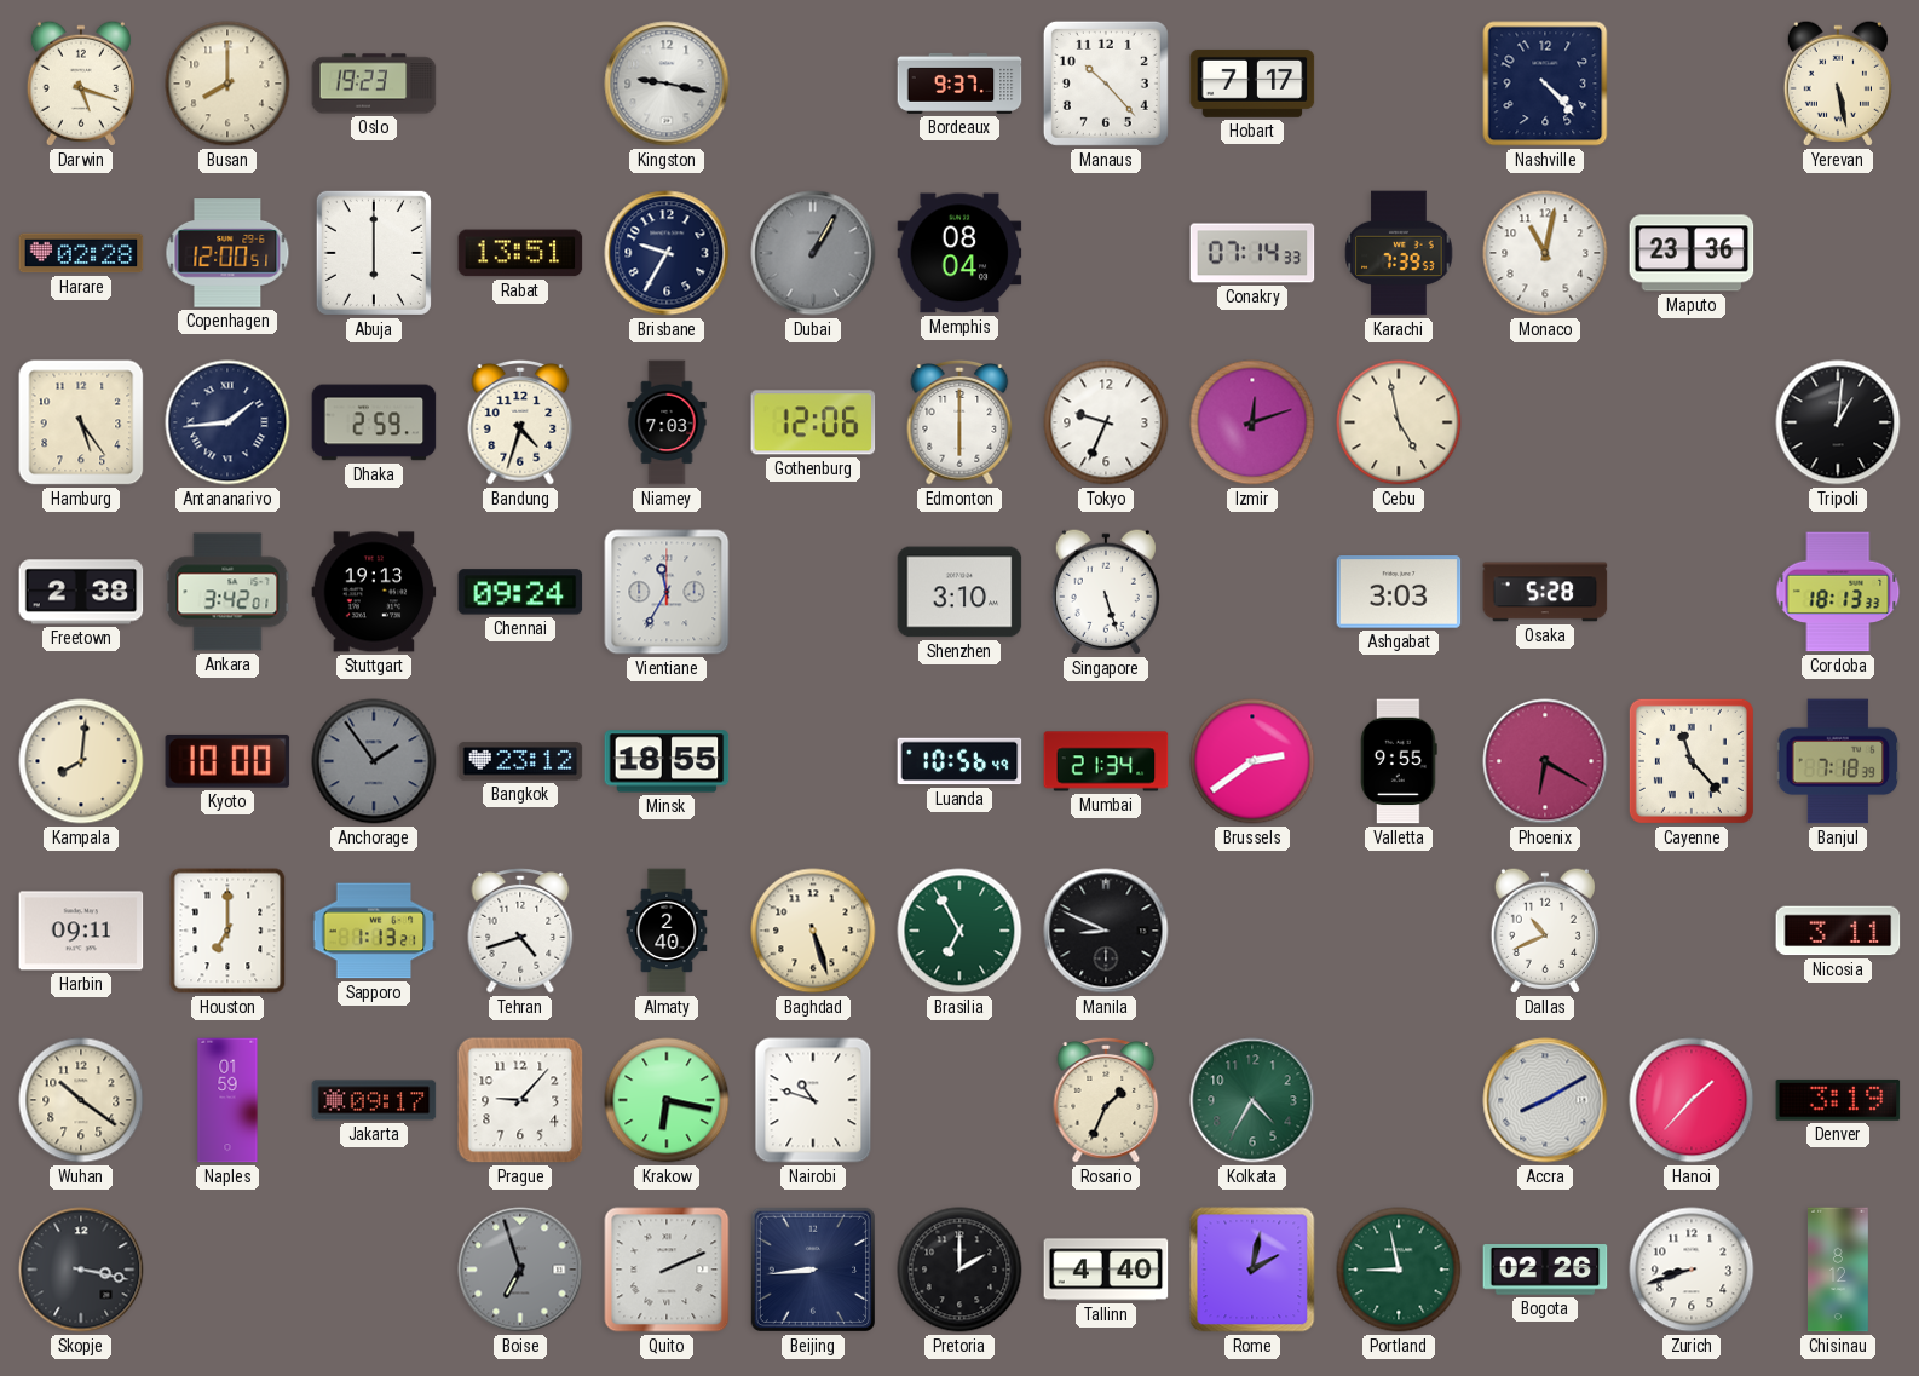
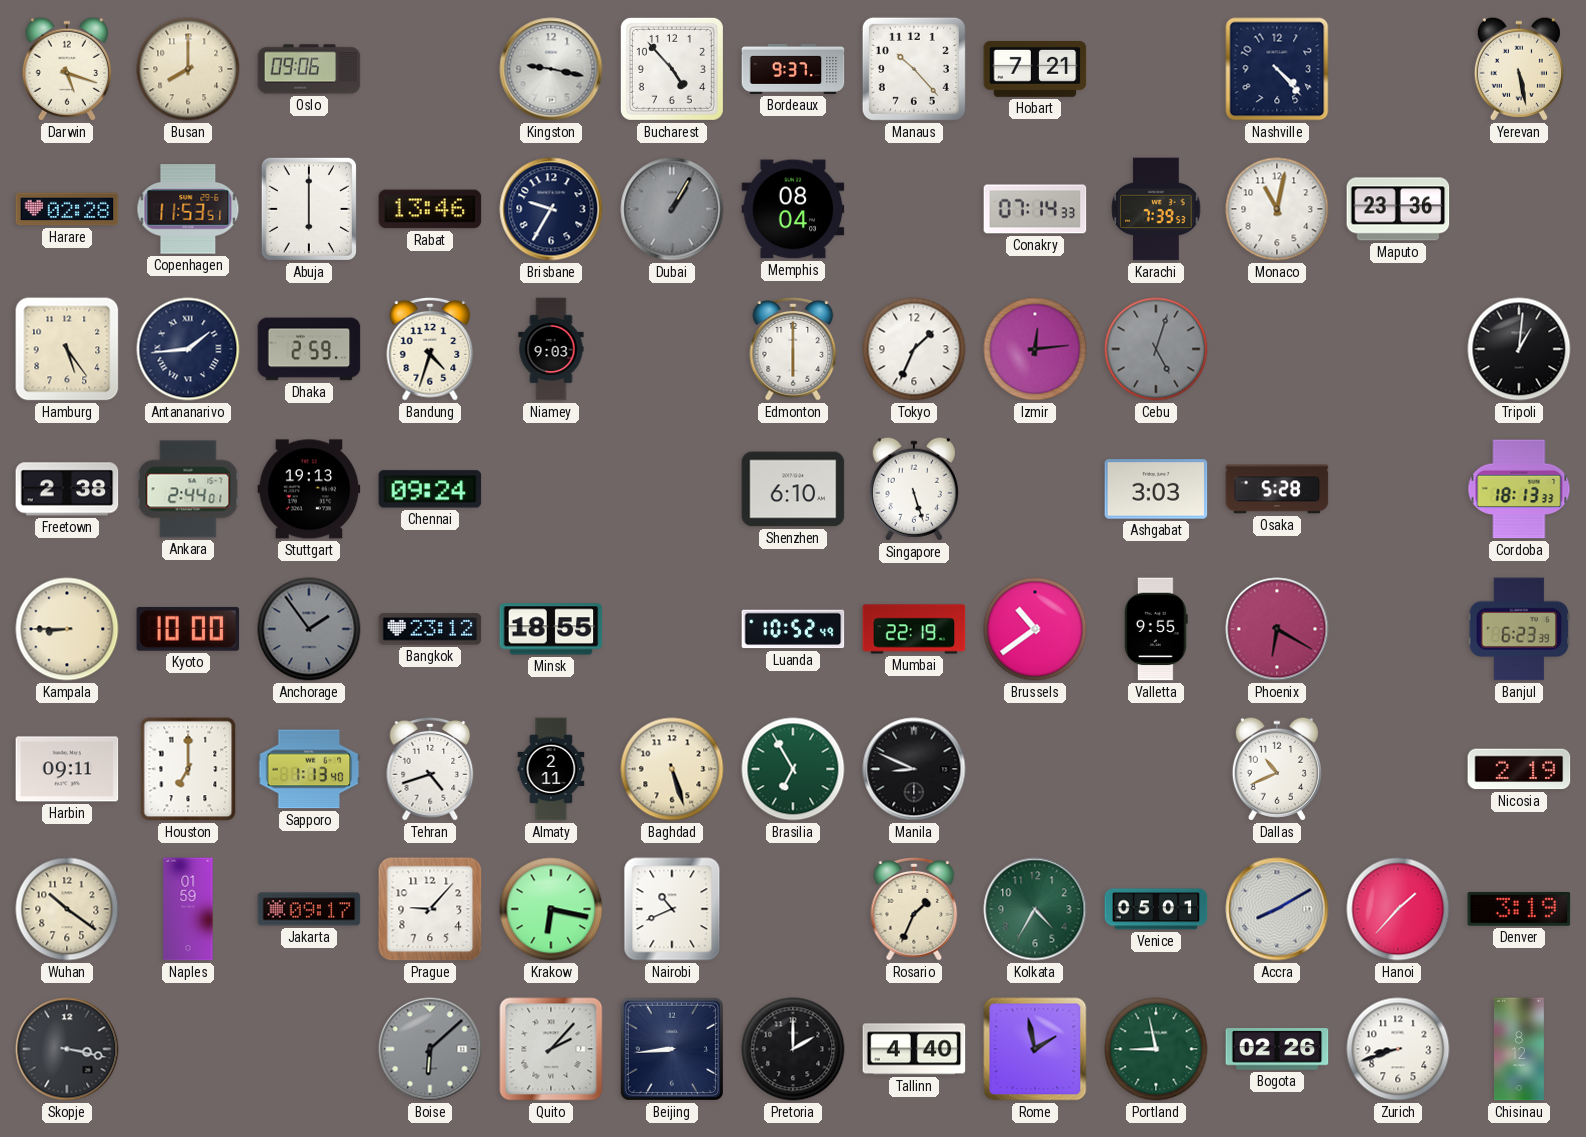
Oslo: 19:23 -> 09:06 (309, 69)
Bucharest: none -> 4:53 (672, 69)
Hobart: 7:17 -> 7:21 (1035, 69)
Copenhagen: 12:00 -> 11:53 (188, 209)
Rabat: 13:51 -> 13:46 (430, 209)
Niamey: 7:03 -> 9:03 (551, 349)
Gothenburg: 12:06 -> none (813, 422)
Tokyo: 9:34 -> 1:34 (914, 349)
Izmir: 12:12 -> 12:14 (1035, 349)
Cebu: 4:58 -> 5:03 (1156, 349)
Cebu dial: cream -> grey (1156, 349)
Ankara: 3:42 -> 2:44 (188, 489)
Vientiane: 11:35 -> none (667, 592)
Shenzhen: 3:10 -> 6:10 (793, 489)
Kampala: 8:01 -> 8:45 (67, 629)
Luanda: 10:56 -> 10:52 (793, 629)
Mumbai: 21:34 -> 22:19 (914, 629)
Brussels: 2:39 -> 10:39 (1035, 629)
Cayenne: 11:23 -> none (1692, 761)
Banjul: 7:18 -> 6:23 (1519, 629)
Sapporo: 1:13:21 -> 1:13:40 (309, 769)
Almaty: 2:40 -> 2:11 (551, 769)
Nicosia: 3:11 -> 2:19 (1519, 769)
Nairobi: 10:48 -> 10:41 (672, 909)
Venice: none -> 05:01 (1156, 909)
Boise: 6:57 -> 6:08 (430, 1049)
Quito: 2:11 -> 2:07 (551, 1049)
Rome: 2:02 -> 1:58 (1035, 1049)
